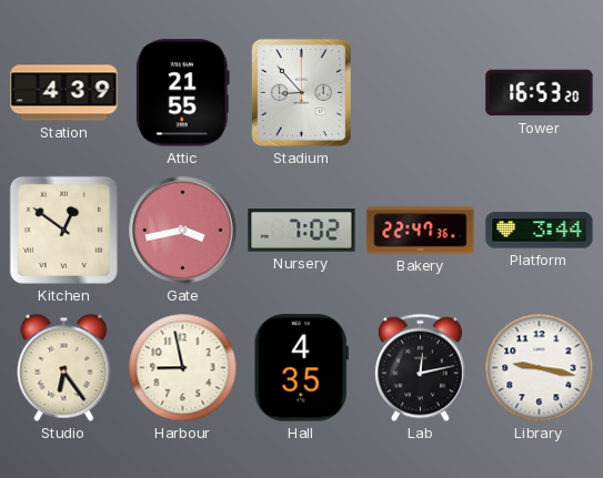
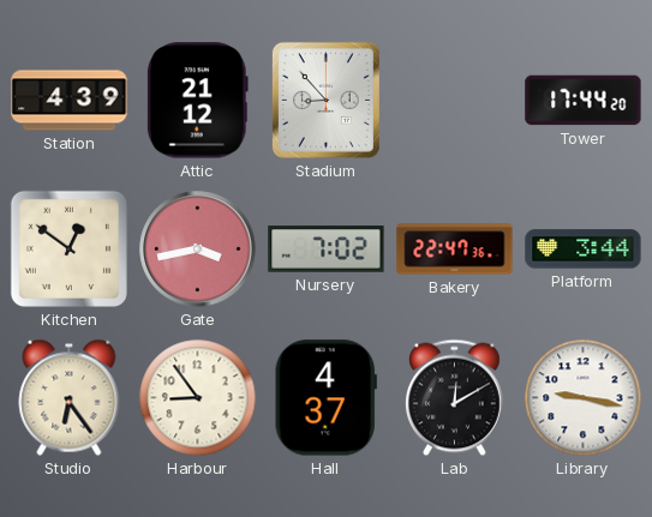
Attic: 21:55 -> 21:12 (197, 101)
Tower: 16:53 -> 17:44 (584, 101)
Harbour: 8:58 -> 8:54 (198, 398)
Hall: 4:35 -> 4:37 (325, 398)
Lab: 12:13 -> 12:10 (454, 398)
